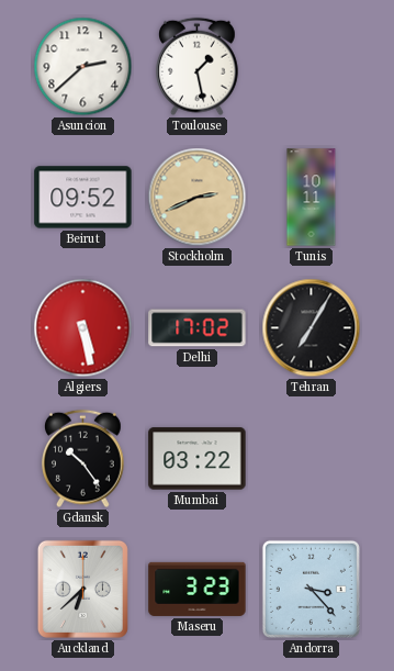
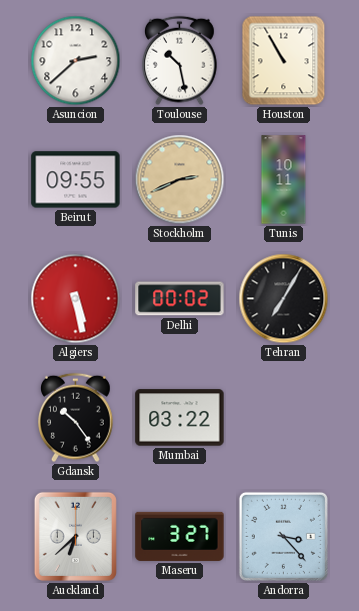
Toulouse: 1:28 -> 10:28 (180, 61)
Houston: none -> 10:55 (284, 61)
Beirut: 09:52 -> 09:55 (76, 180)
Delhi: 17:02 -> 00:02 (180, 299)
Maseru: 3:23 -> 3:27 (180, 536)
